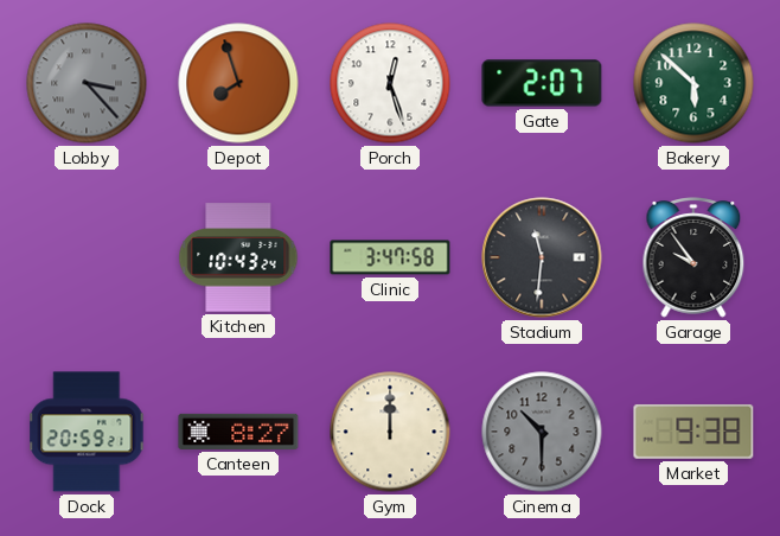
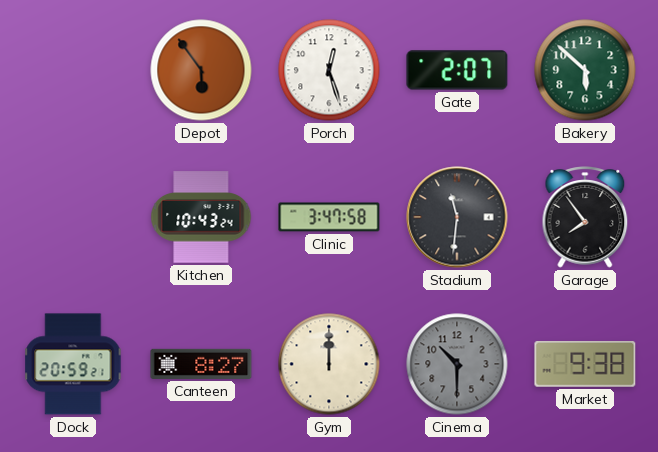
Lobby: 3:23 -> none (87, 83)
Depot: 7:57 -> 5:54 (201, 70)
Garage: 9:54 -> 7:54 (585, 217)
